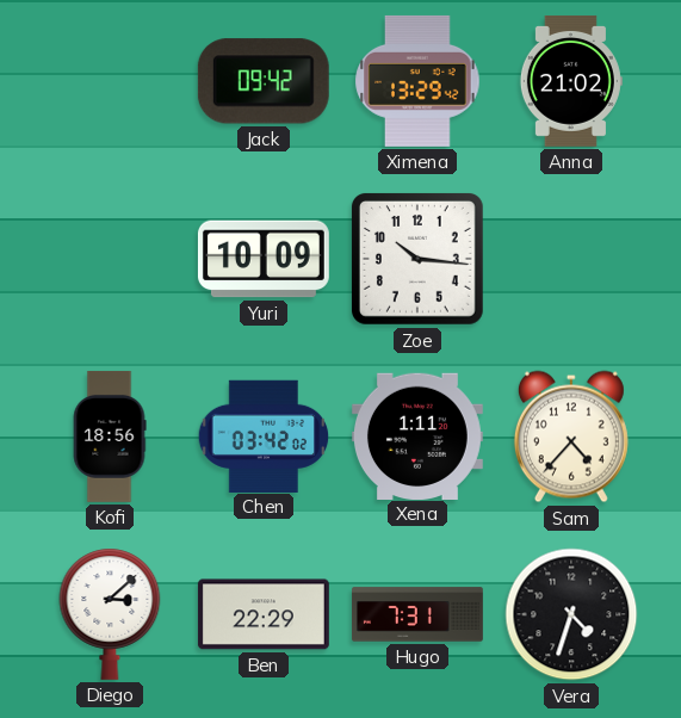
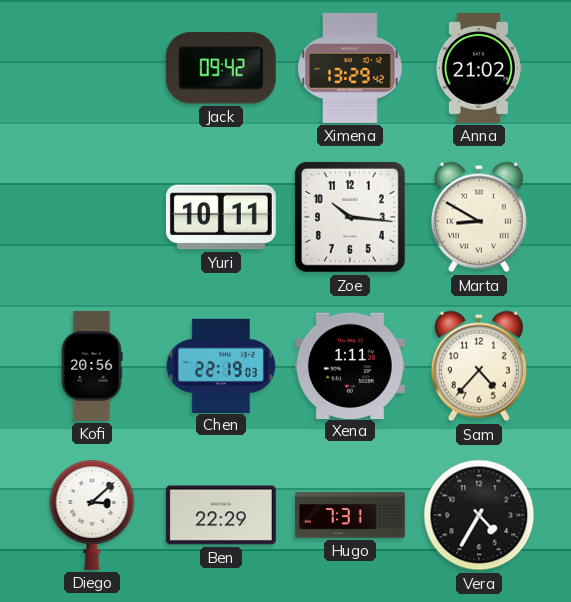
Yuri: 10:09 -> 10:11 (221, 217)
Marta: none -> 8:50 (479, 217)
Kofi: 18:56 -> 20:56 (92, 366)
Chen: 03:42 -> 22:19 (221, 365)
Vera: 4:33 -> 4:35 (479, 515)
